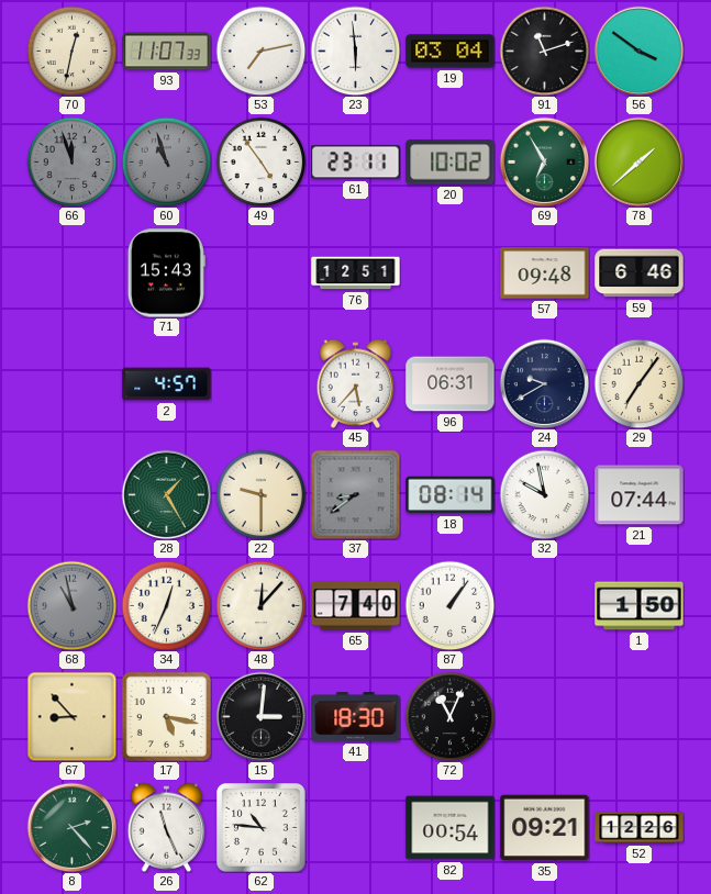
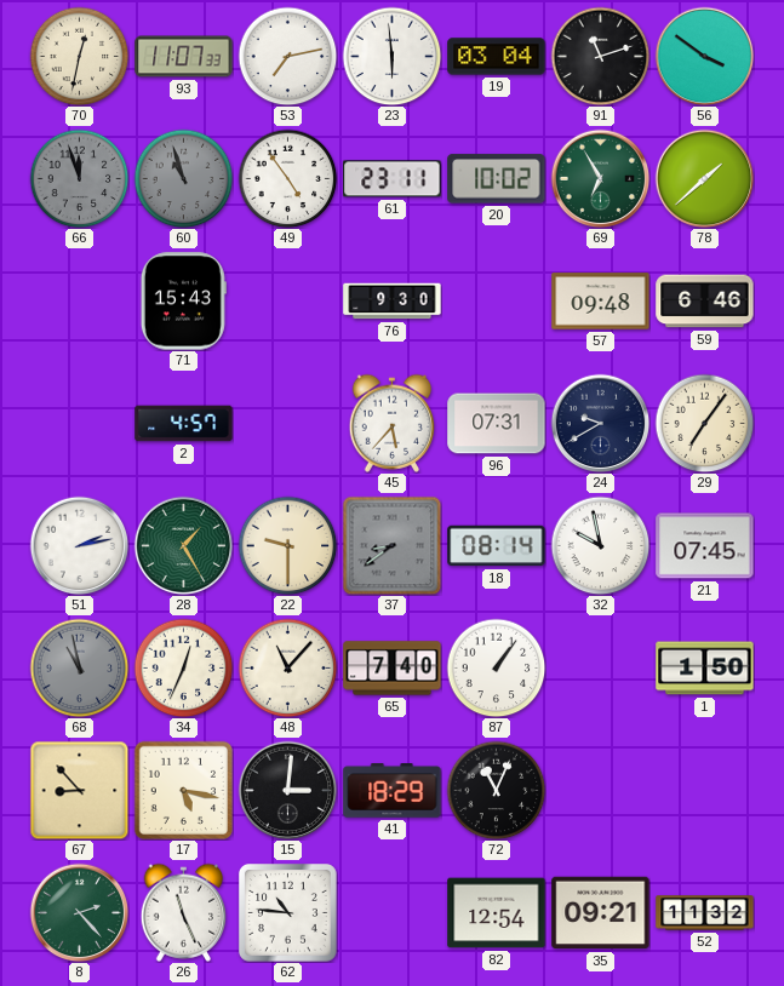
76: 12:51 -> 9:30 (393, 302)
96: 06:31 -> 07:31 (497, 424)
51: none -> 2:13 (79, 545)
21: 07:44 -> 07:45 (705, 546)
48: 12:07 -> 11:07 (287, 667)
41: 18:30 -> 18:29 (393, 791)
82: 00:54 -> 12:54 (497, 913)
52: 12:26 -> 11:32 (705, 913)
